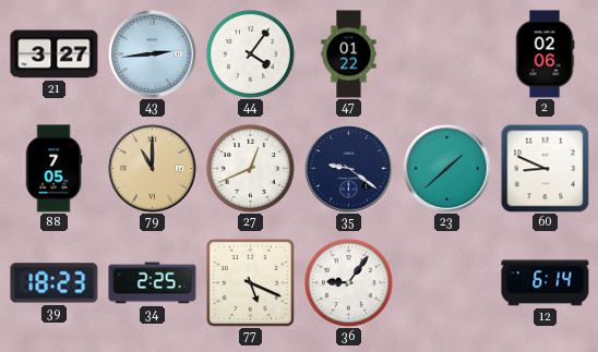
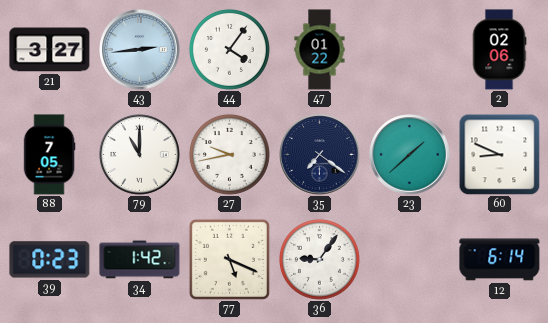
79 dial: champagne -> white (140, 155)
27: 12:41 -> 9:43 (229, 154)
35: 9:21 -> 7:21 (320, 155)
39: 18:23 -> 0:23 (50, 260)
34: 2:25 -> 1:42 (140, 260)
